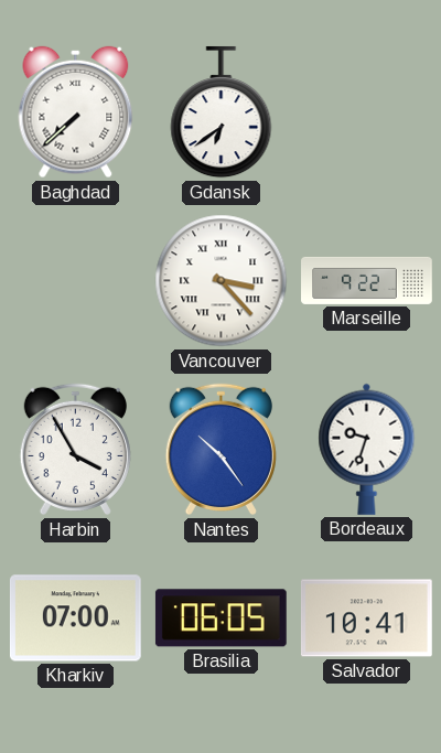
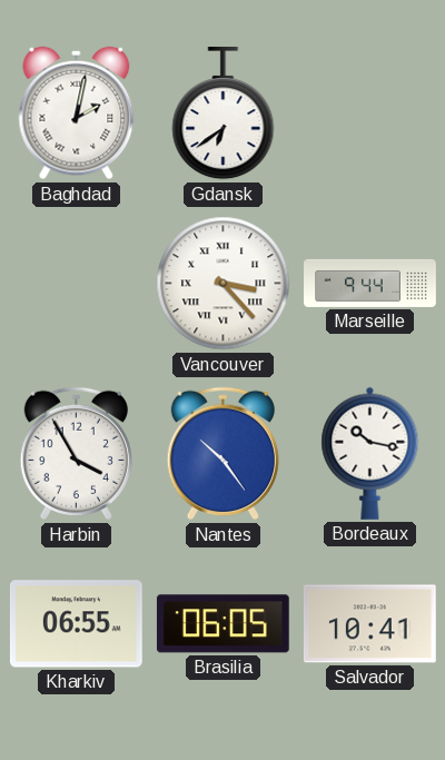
Baghdad: 7:38 -> 2:02 (77, 113)
Marseille: 9:22 -> 9:44 (370, 283)
Bordeaux: 9:33 -> 10:17 (370, 453)
Kharkiv: 07:00 -> 06:55 (76, 624)
